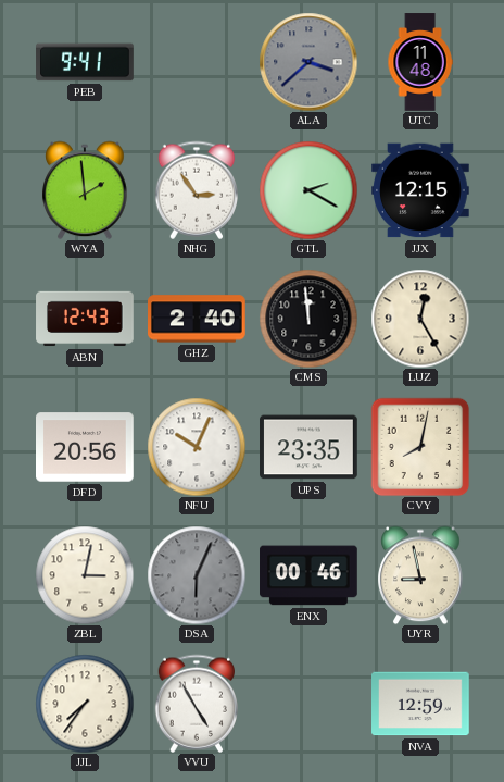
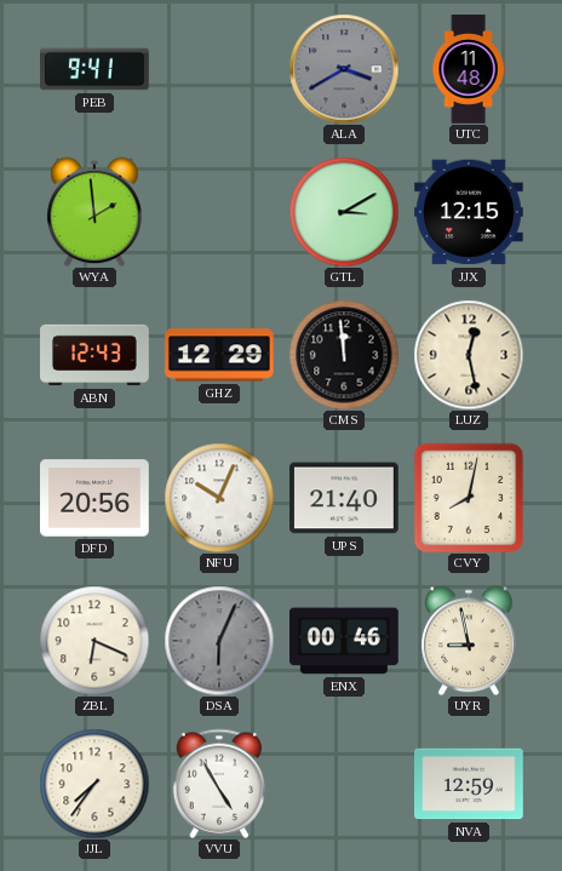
ALA: 3:38 -> 3:40 (344, 69)
NHG: 2:54 -> none (196, 190)
GTL: 2:20 -> 3:10 (344, 212)
GHZ: 2:40 -> 12:29 (220, 355)
LUZ: 12:25 -> 12:28 (469, 355)
UPS: 23:35 -> 21:40 (345, 498)
ZBL: 3:02 -> 6:19 (94, 641)
